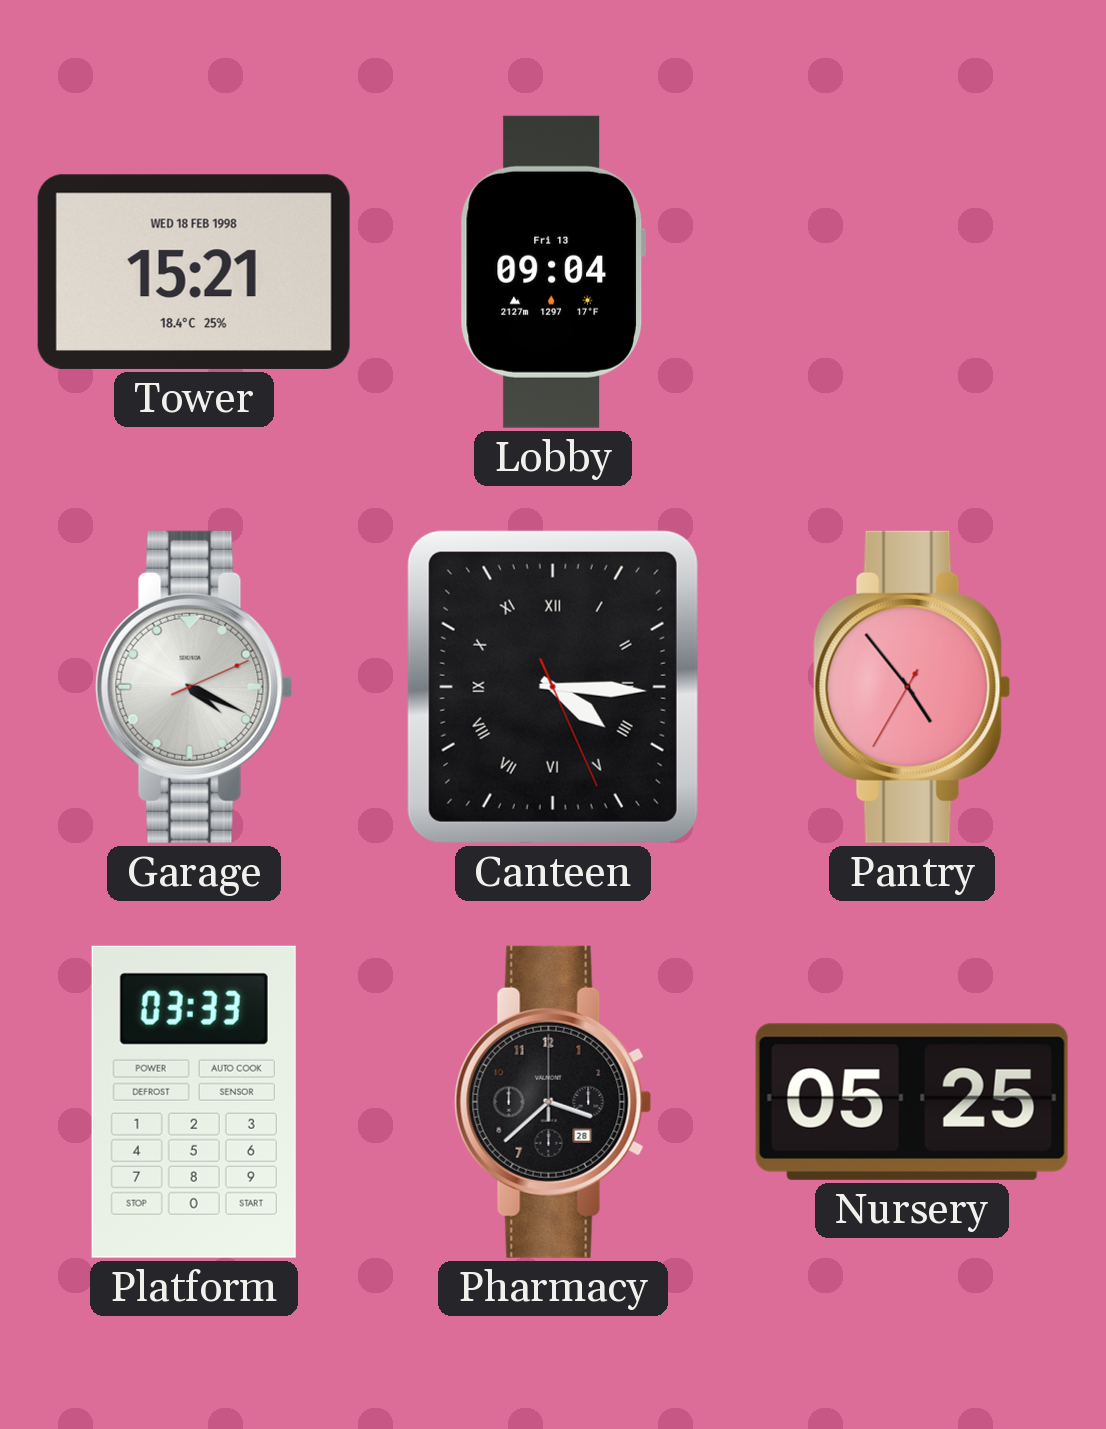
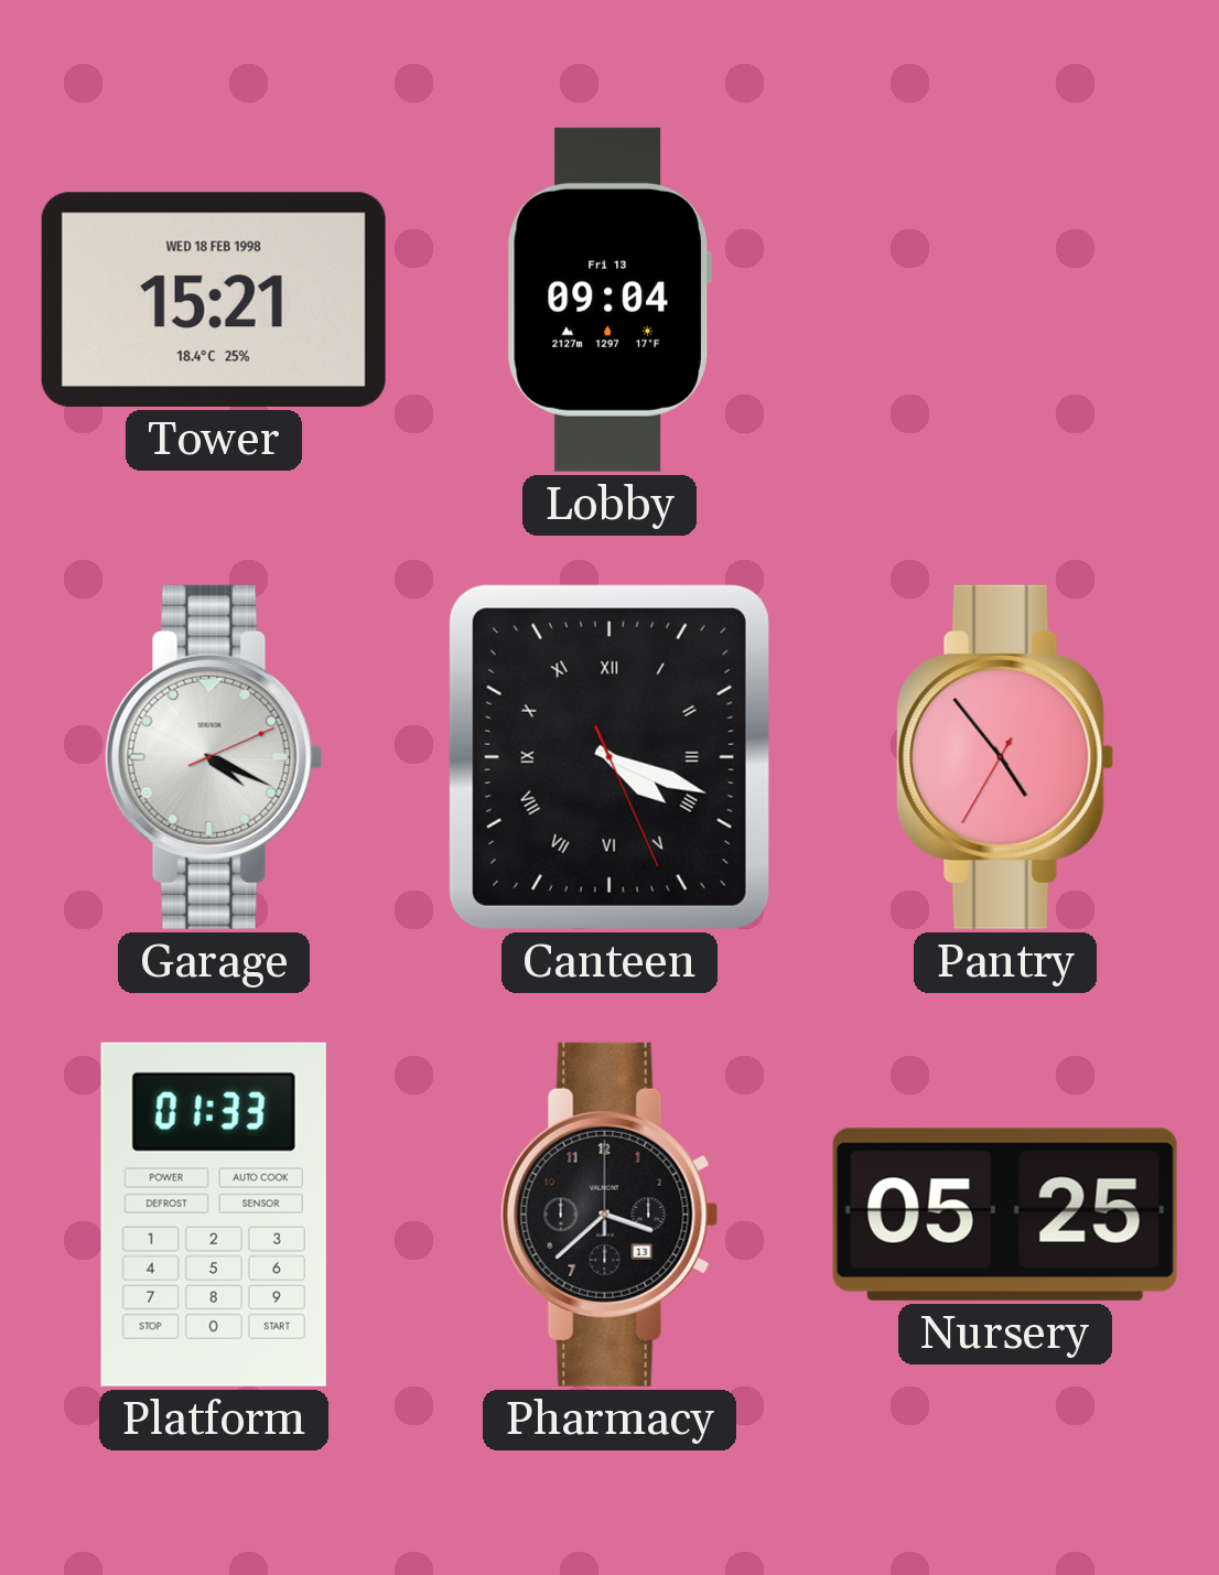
Canteen: 4:15 -> 4:18 (609, 757)
Platform: 03:33 -> 01:33 (214, 1215)
Pharmacy date: 28 -> 13 (609, 1215)
